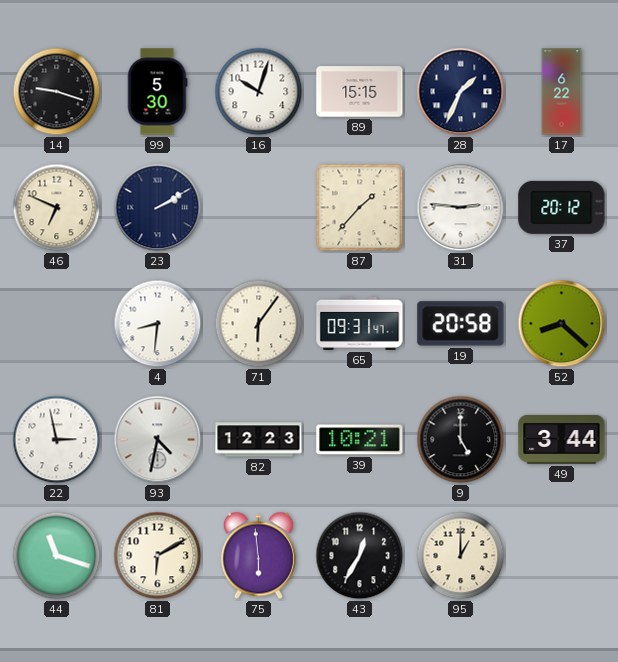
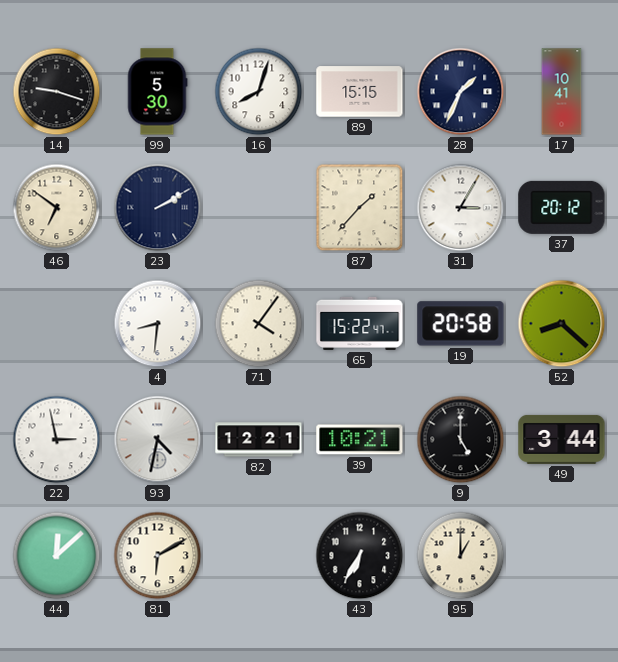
16: 10:03 -> 8:03 (259, 92)
17: 6:22 -> 10:41 (562, 92)
46: 6:49 -> 6:51 (57, 208)
31: 2:46 -> 3:05 (461, 208)
71: 6:06 -> 4:06 (259, 324)
65: 09:31 -> 15:22 (360, 323)
82: 12:23 -> 12:21 (259, 440)
44: 11:18 -> 12:08 (57, 556)
75: 5:59 -> none (258, 556)
43: 12:35 -> 6:35 (360, 556)
